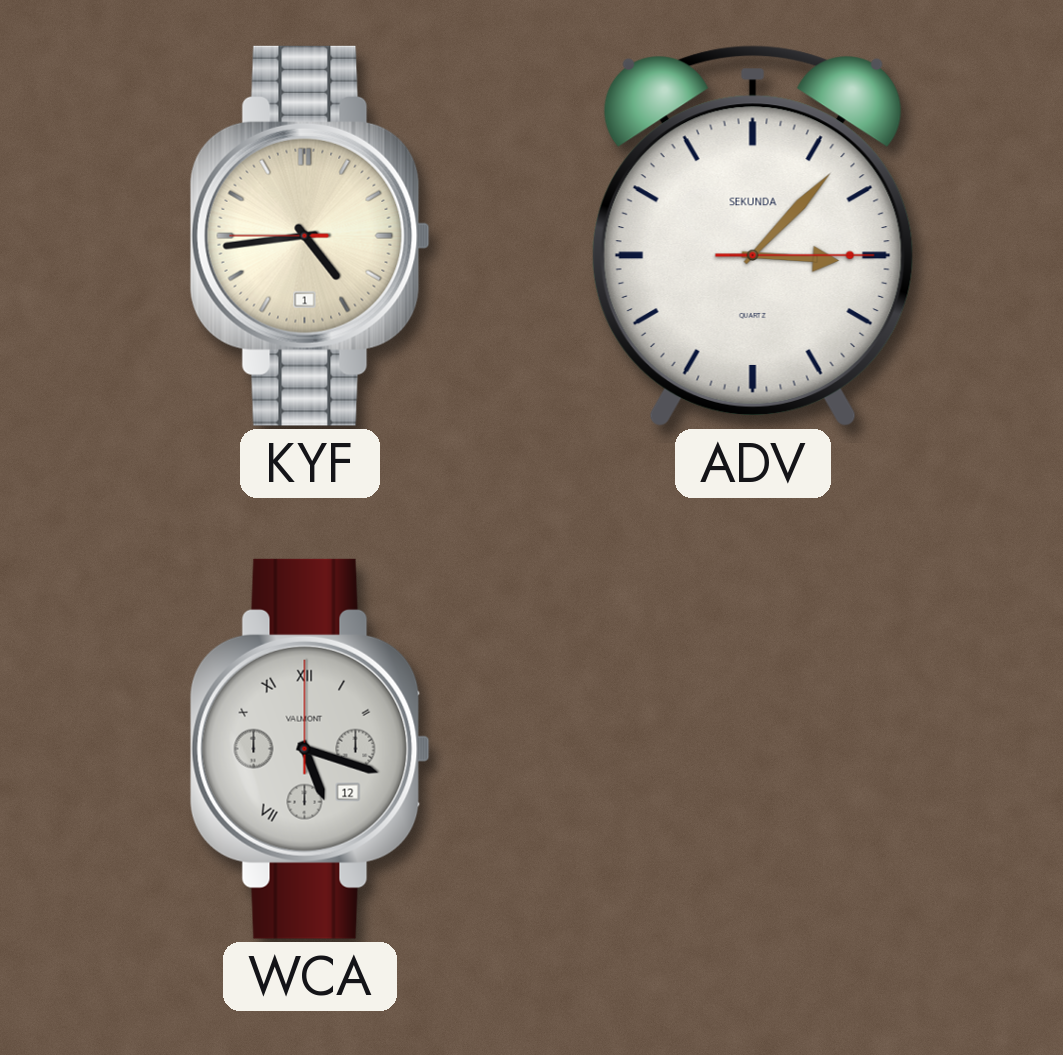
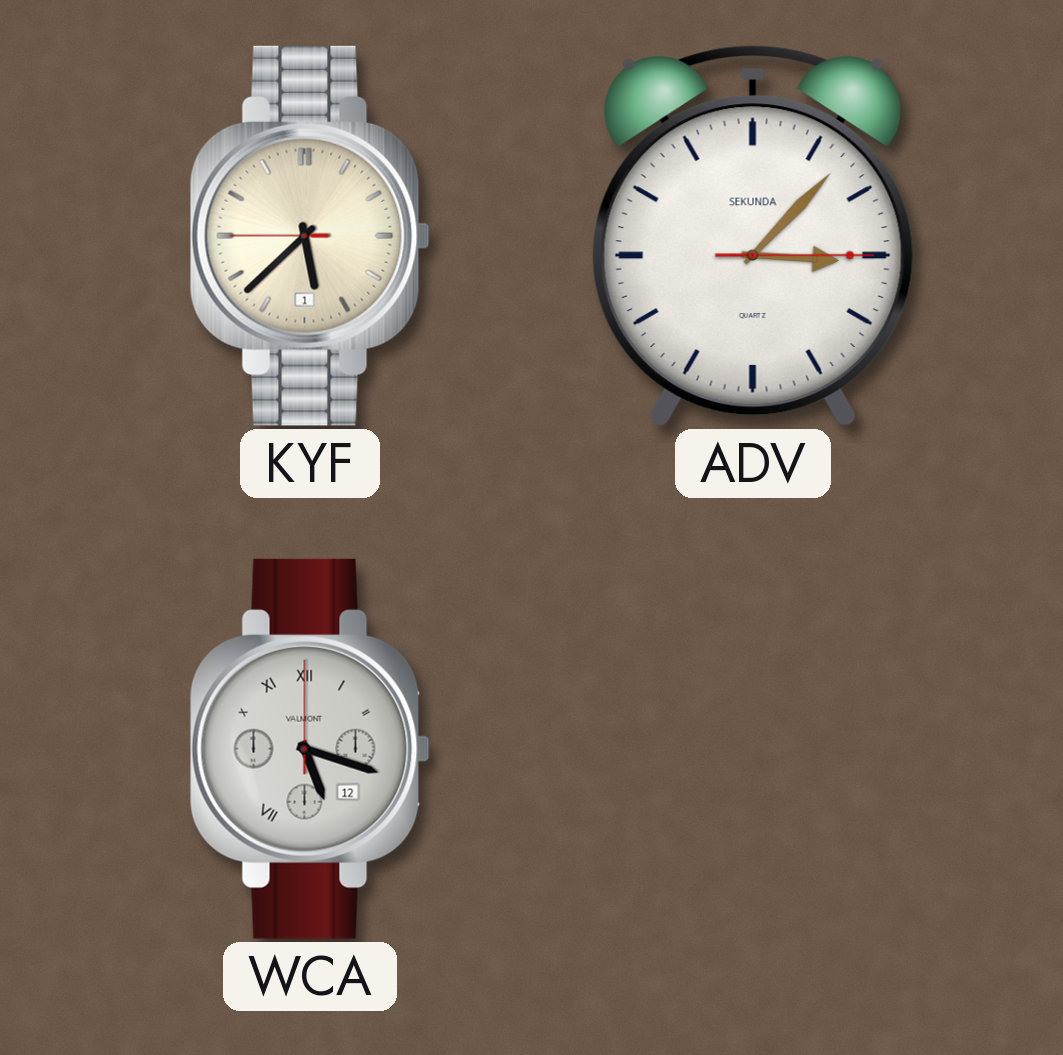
KYF: 4:43 -> 5:37 (310, 236)
